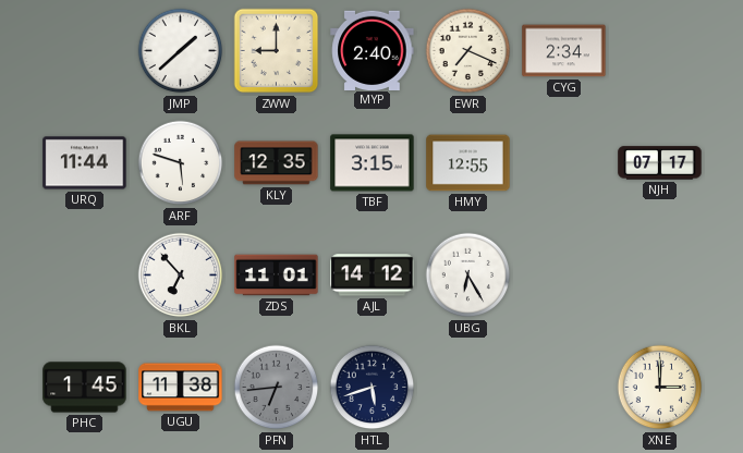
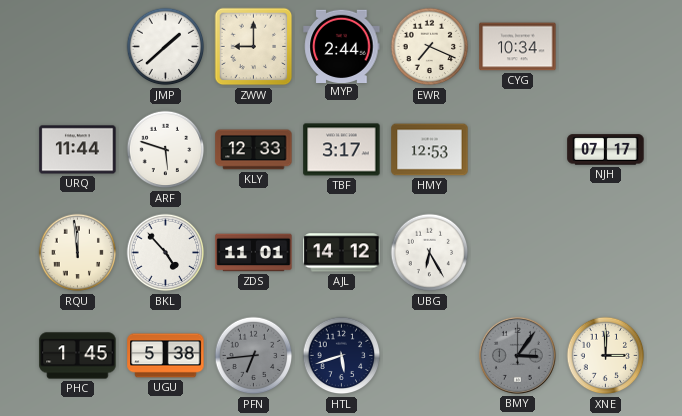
MYP: 2:40 -> 2:44 (342, 46)
CYG: 2:34 -> 10:34 (518, 47)
KLY: 12:35 -> 12:33 (254, 150)
TBF: 3:15 -> 3:17 (342, 150)
HMY: 12:55 -> 12:53 (430, 150)
RQU: none -> 11:59 (78, 253)
BKL: 6:53 -> 4:53 (166, 253)
UGU: 11:38 -> 5:38 (166, 356)
BMY: none -> 3:06 (517, 355)
